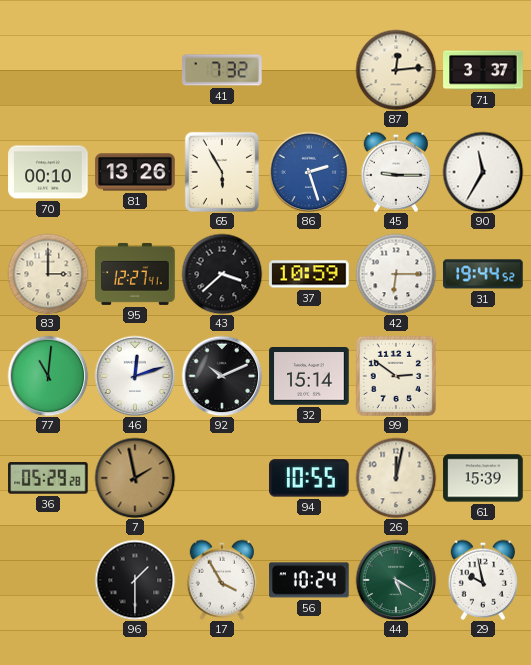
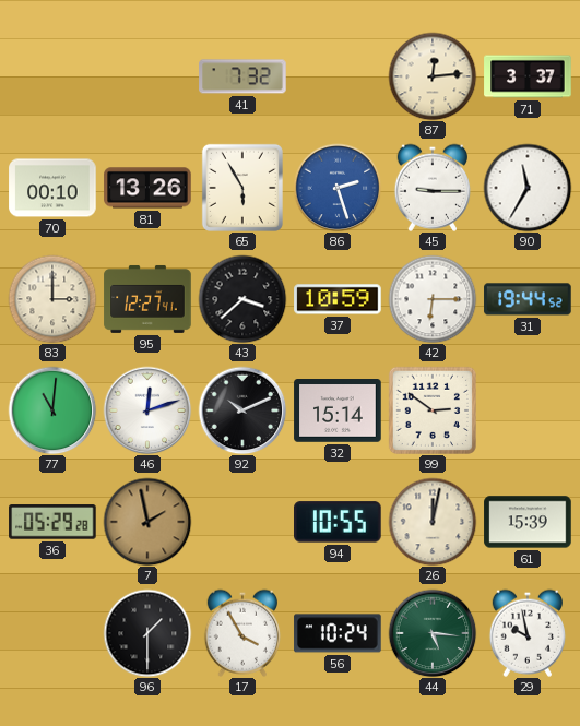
44: 5:20 -> 5:16 (433, 633)
